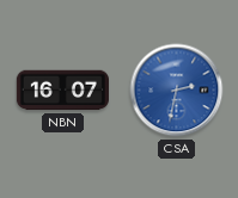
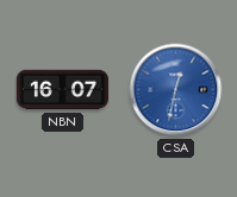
CSA: 2:32 -> 12:32 (176, 90)
